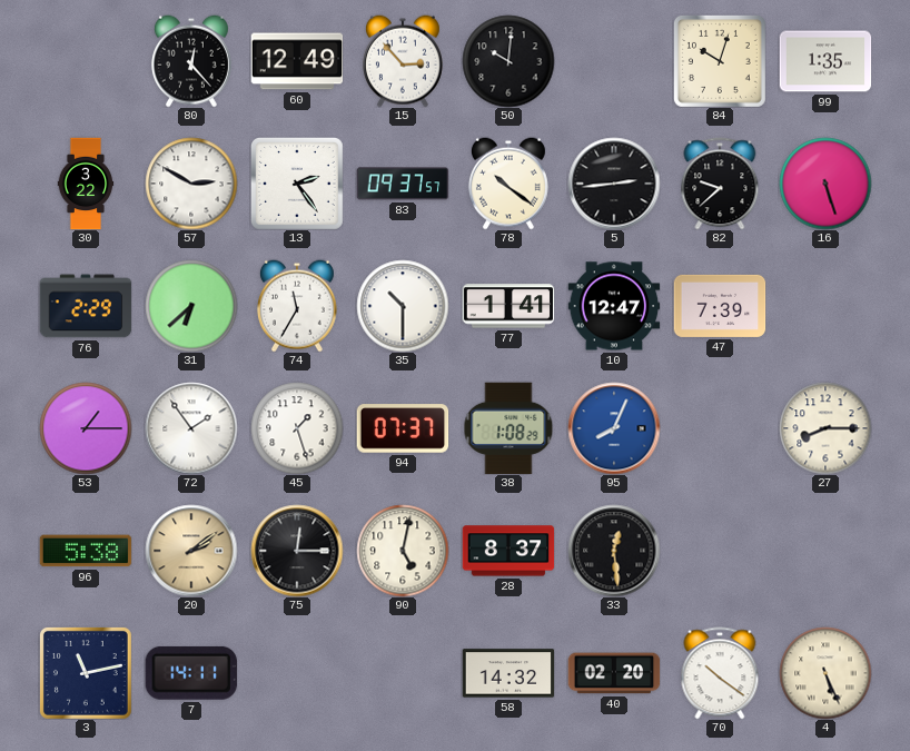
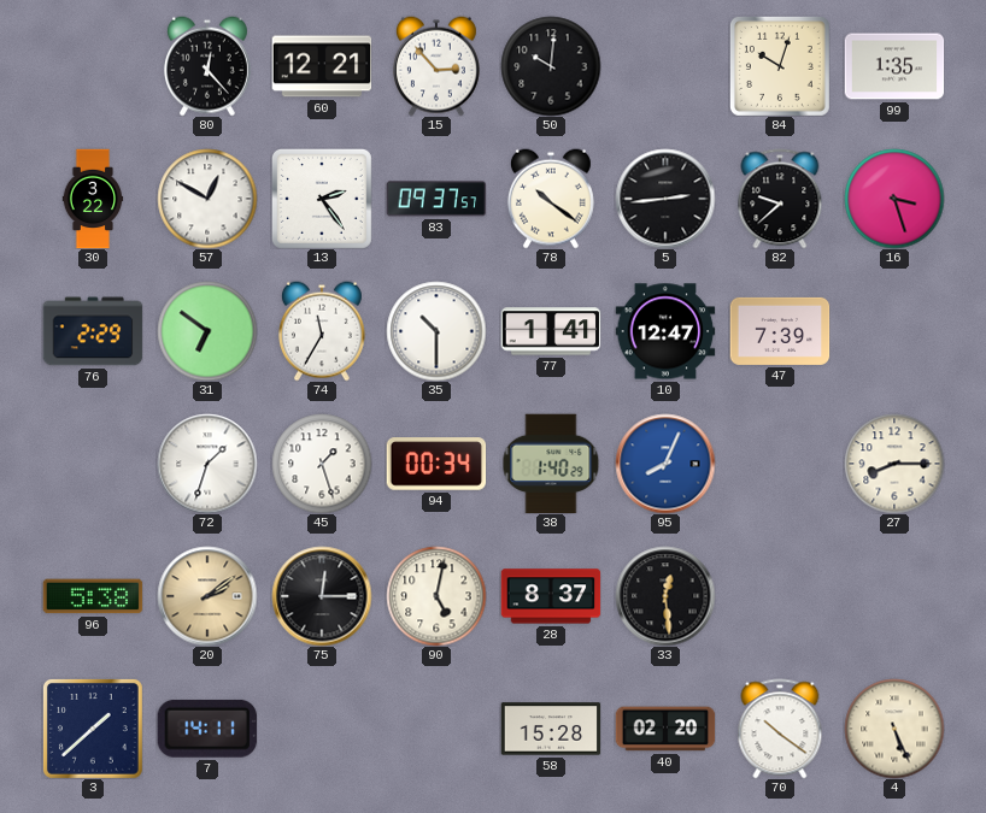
60: 12:49 -> 12:21 (322, 66)
57: 2:50 -> 12:50 (207, 199)
16: 5:27 -> 3:27 (894, 199)
31: 6:38 -> 6:51 (207, 331)
53: 1:15 -> none (86, 428)
72: 1:54 -> 1:33 (207, 464)
94: 07:37 -> 00:34 (436, 464)
38: 1:08 -> 1:40 (551, 464)
3: 11:13 -> 1:38 (93, 729)
58: 14:32 -> 15:28 (551, 729)
